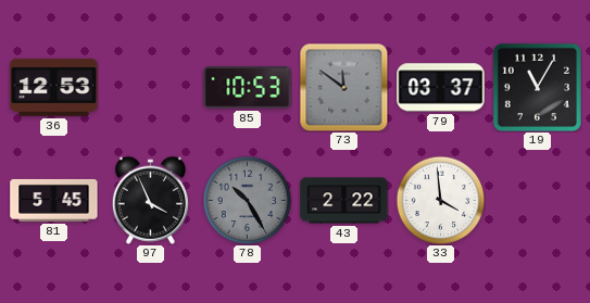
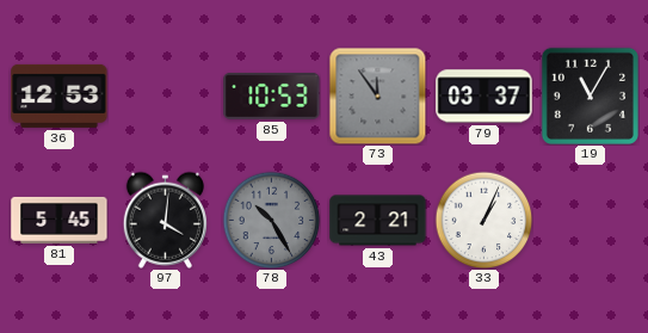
73: 11:51 -> 11:54 (377, 95)
97: 3:56 -> 4:01 (165, 220)
43: 2:22 -> 2:21 (378, 221)
33: 3:59 -> 1:04 (483, 220)
